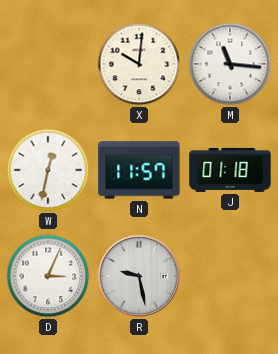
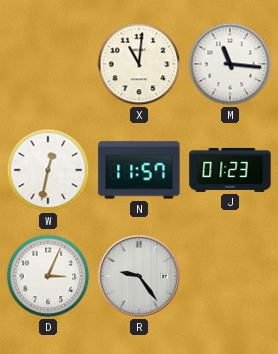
X: 10:01 -> 11:01 (139, 64)
J: 01:18 -> 01:23 (230, 170)
R: 9:28 -> 9:24 (139, 276)
